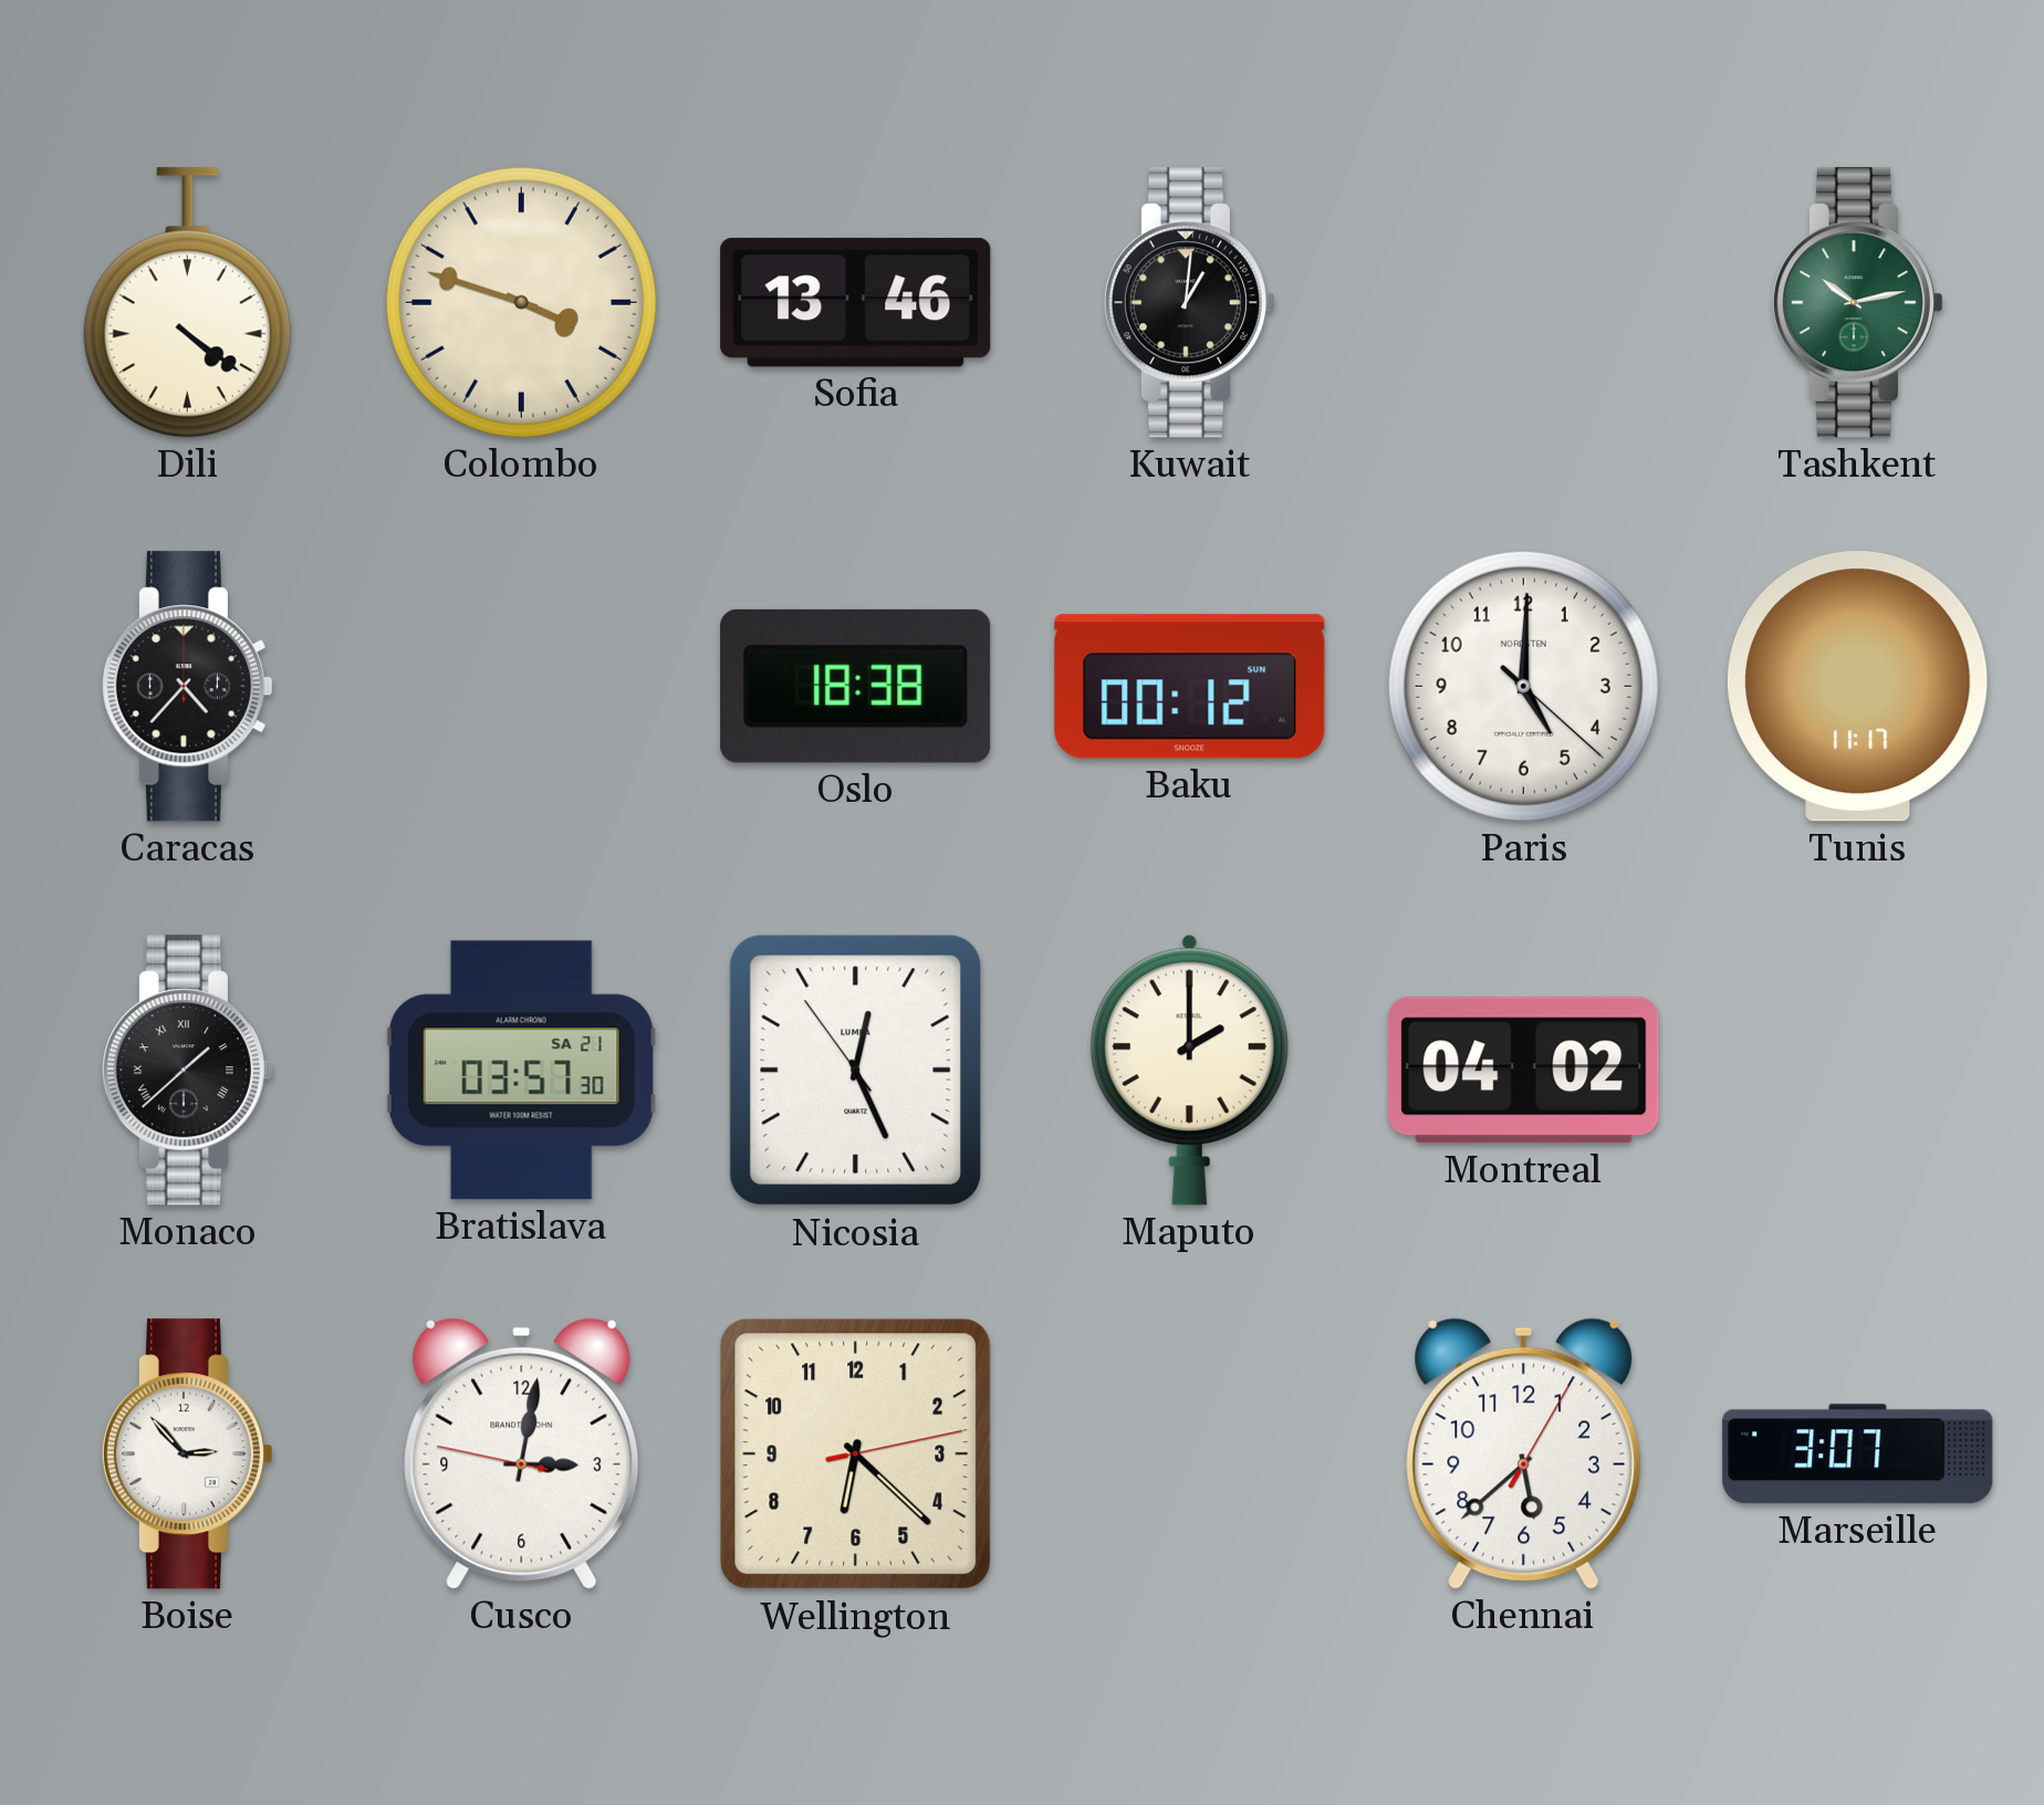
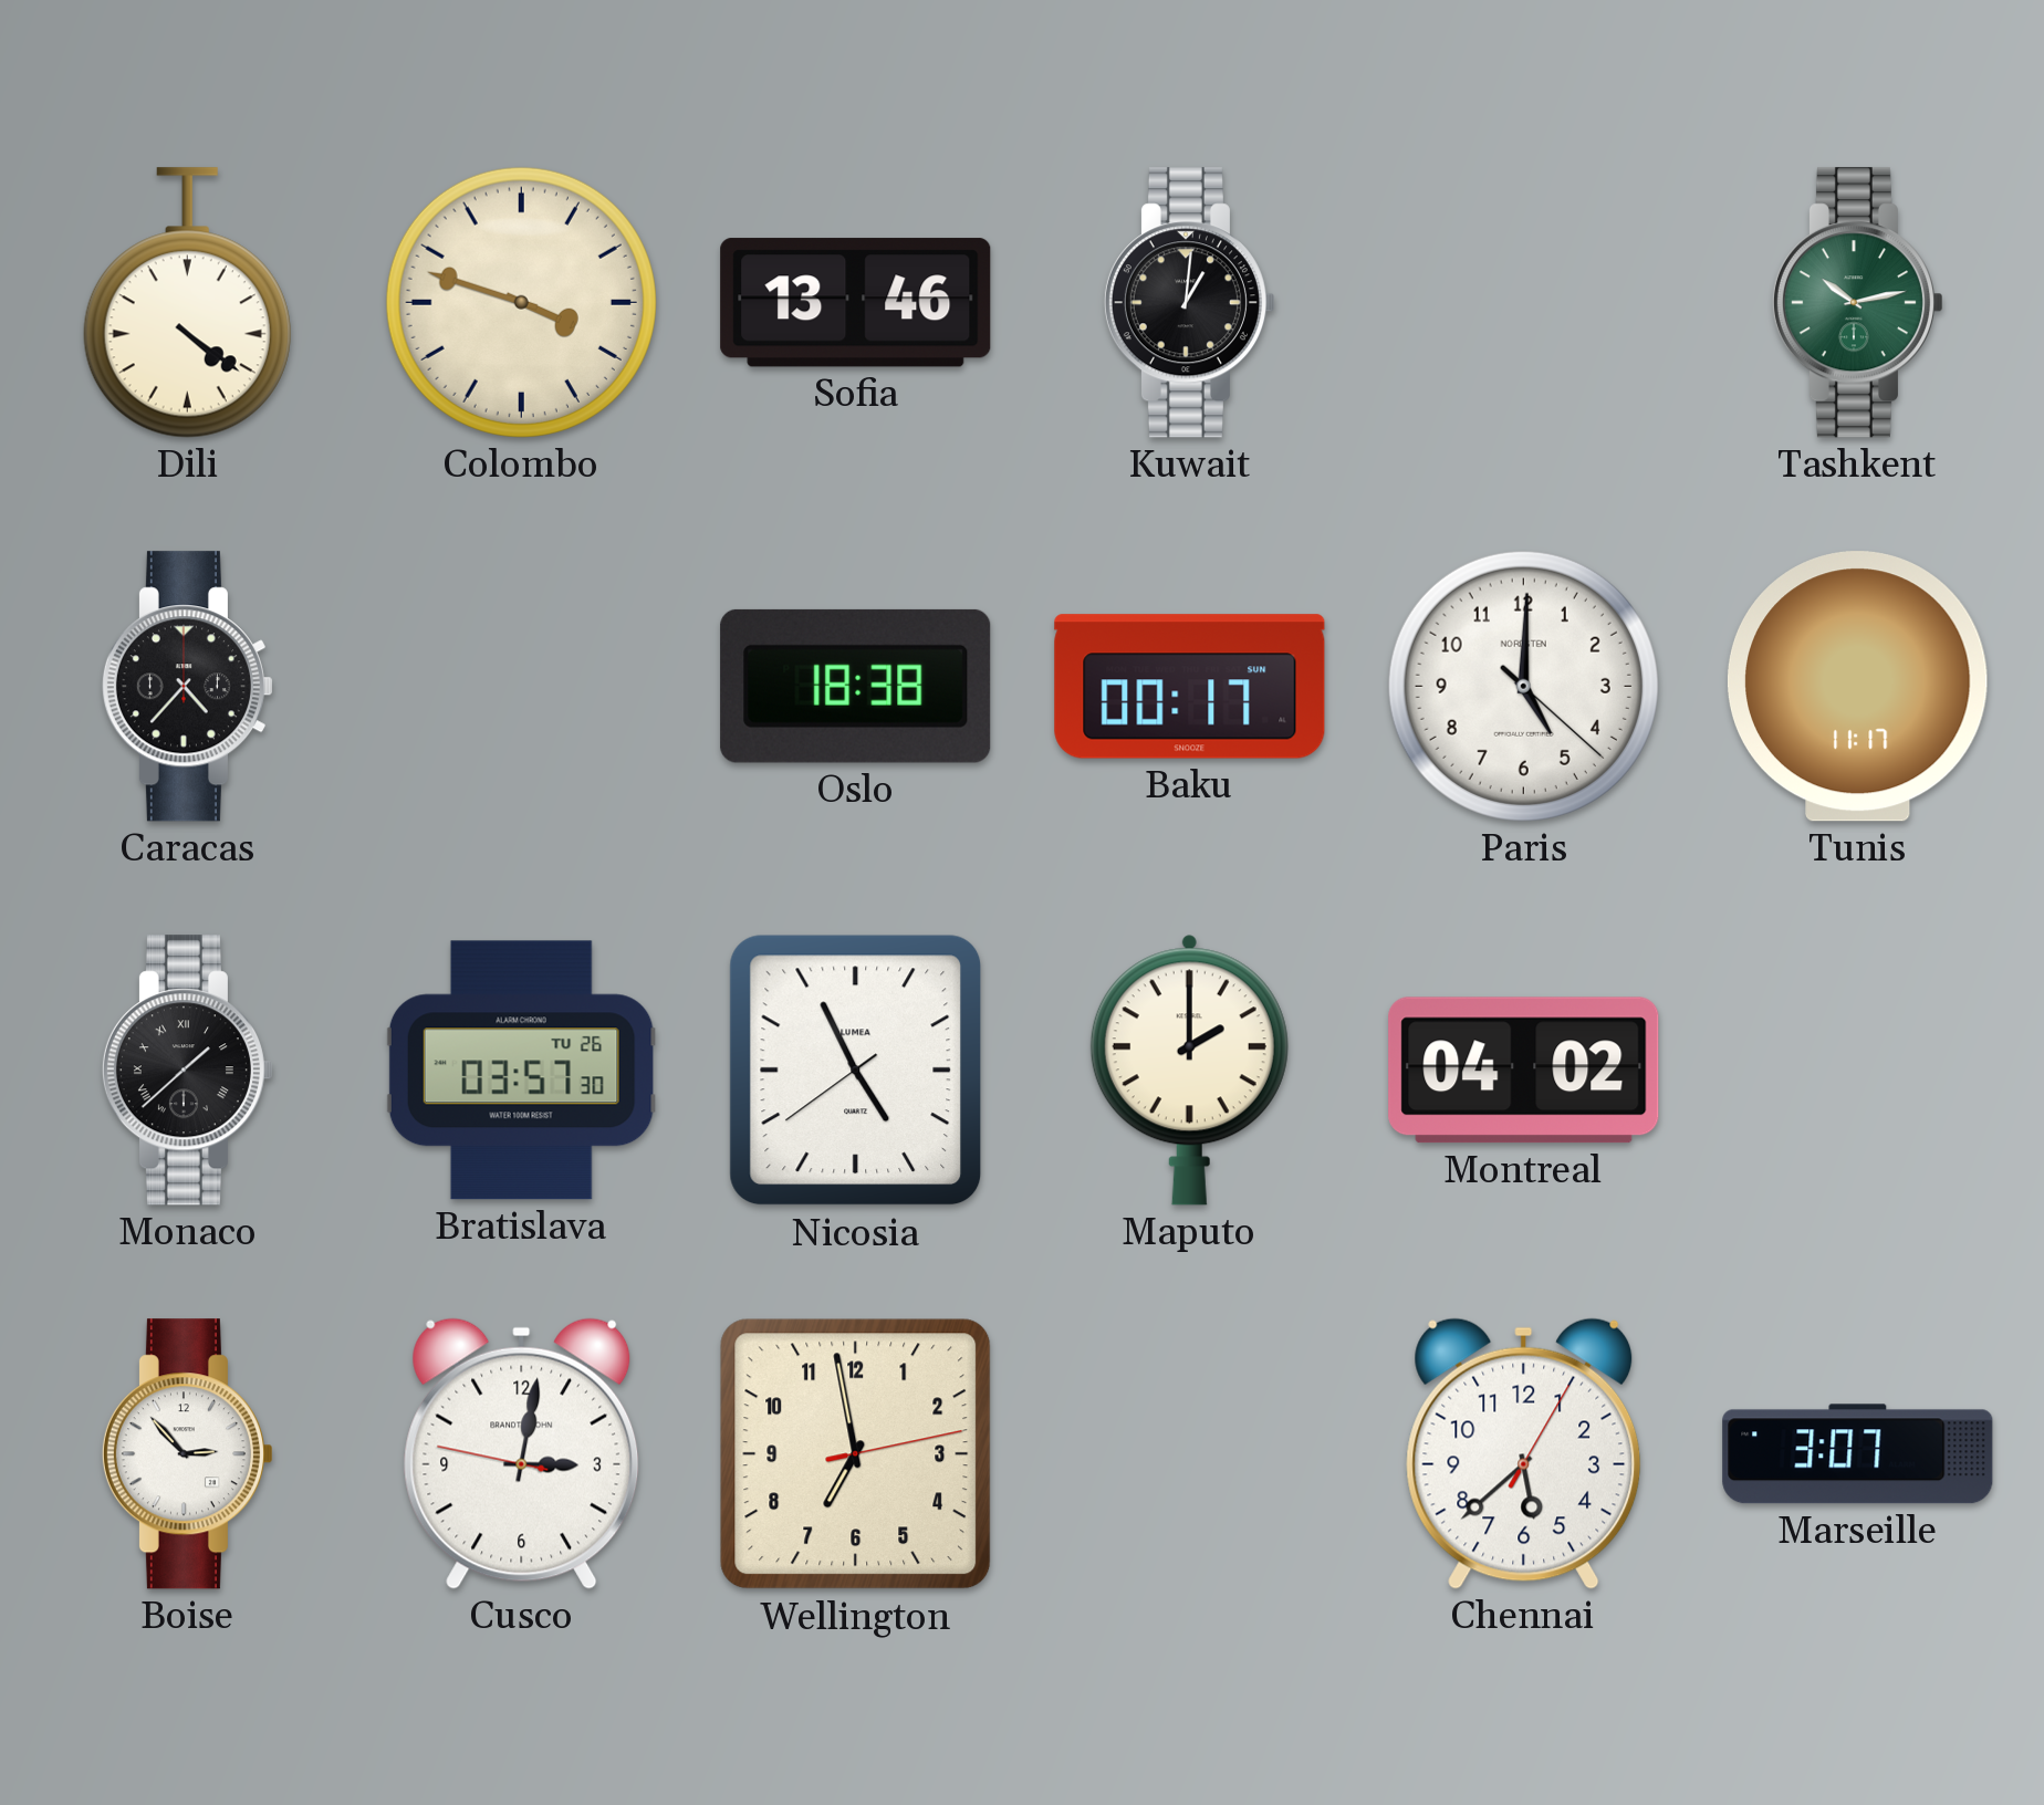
Baku: 00:12 -> 00:17 (1190, 687)
Bratislava date: SA 21 -> TU 26 (521, 1071)
Nicosia: 12:25 -> 4:55 (856, 1071)
Wellington: 6:22 -> 6:58 (856, 1454)
